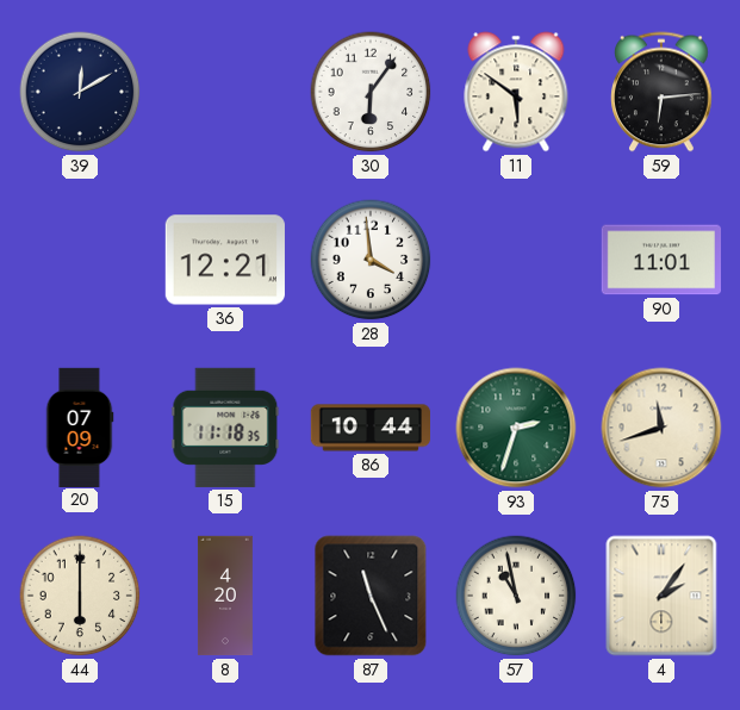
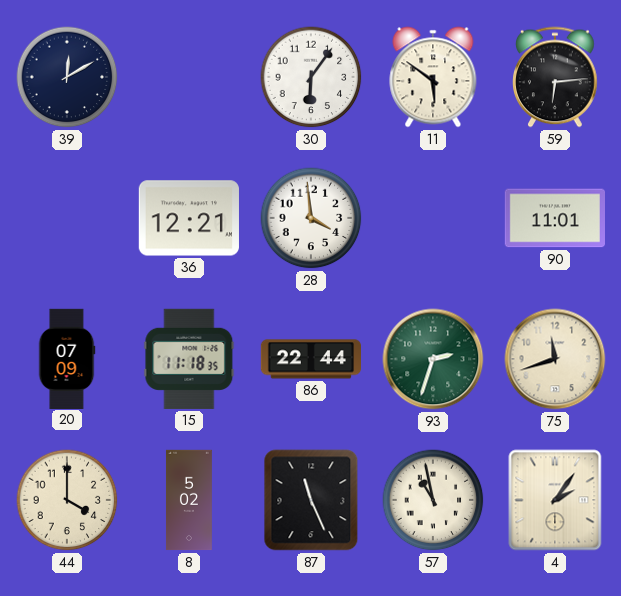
86: 10:44 -> 22:44 (310, 359)
44: 6:00 -> 4:00 (67, 500)
8: 4:20 -> 5:02 (189, 500)
